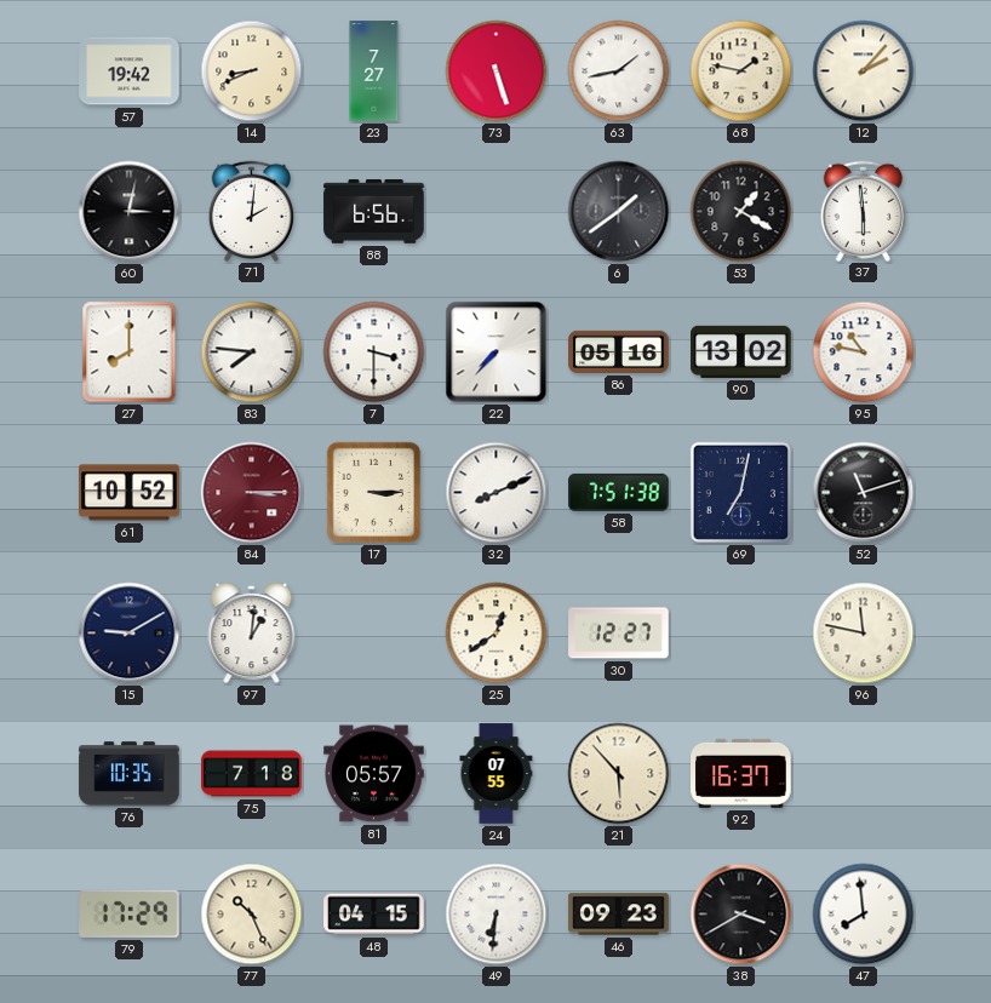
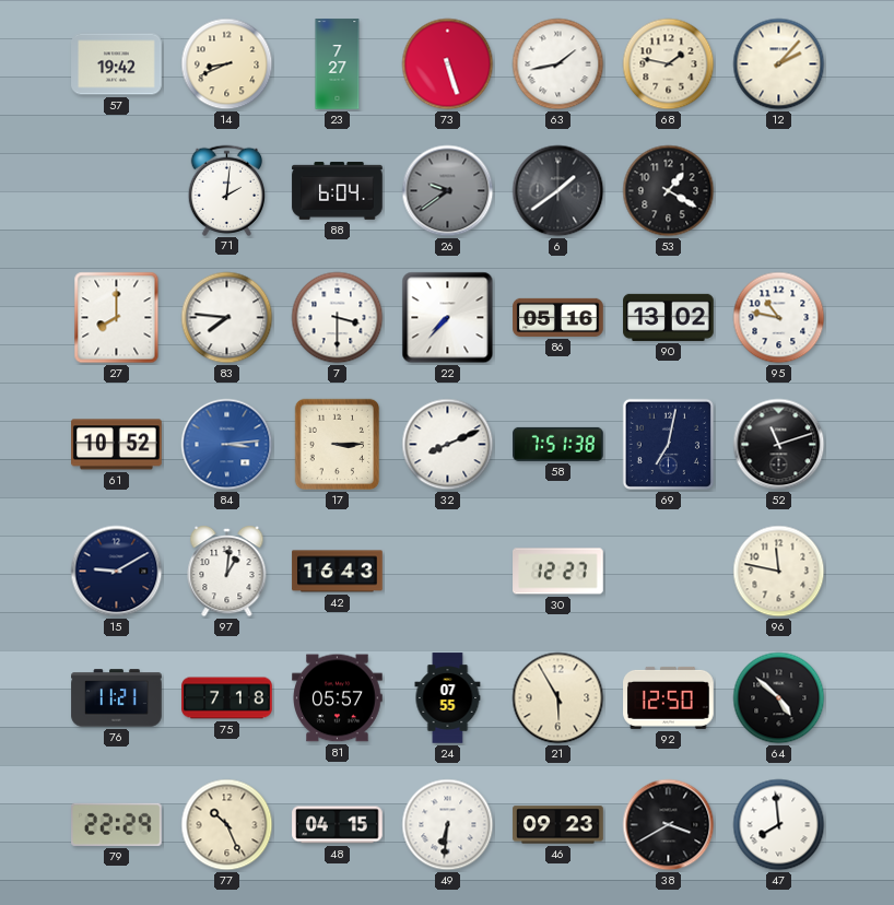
60: 3:02 -> none (130, 212)
88: 6:56 -> 6:04 (338, 191)
26: none -> 9:39 (448, 191)
37: 5:59 -> none (864, 211)
84: 3:15 -> 3:14 (227, 445)
84 dial: burgundy -> blue (227, 445)
42: none -> 16:43 (338, 572)
25: 12:39 -> none (497, 634)
76: 10:35 -> 11:21 (117, 698)
21: 5:53 -> 5:55 (558, 698)
92: 16:37 -> 12:50 (669, 697)
64: none -> 4:52 (779, 698)
79: 17:29 -> 22:29 (117, 824)
